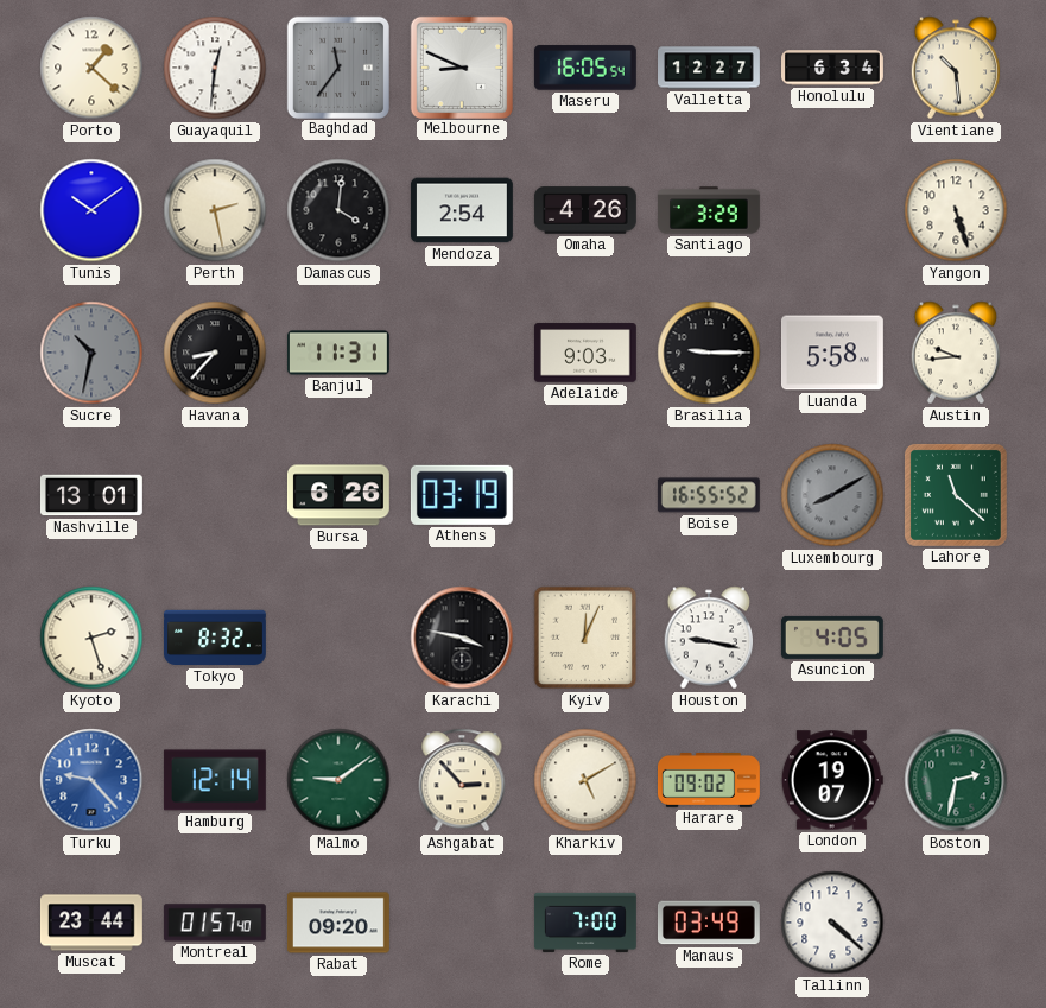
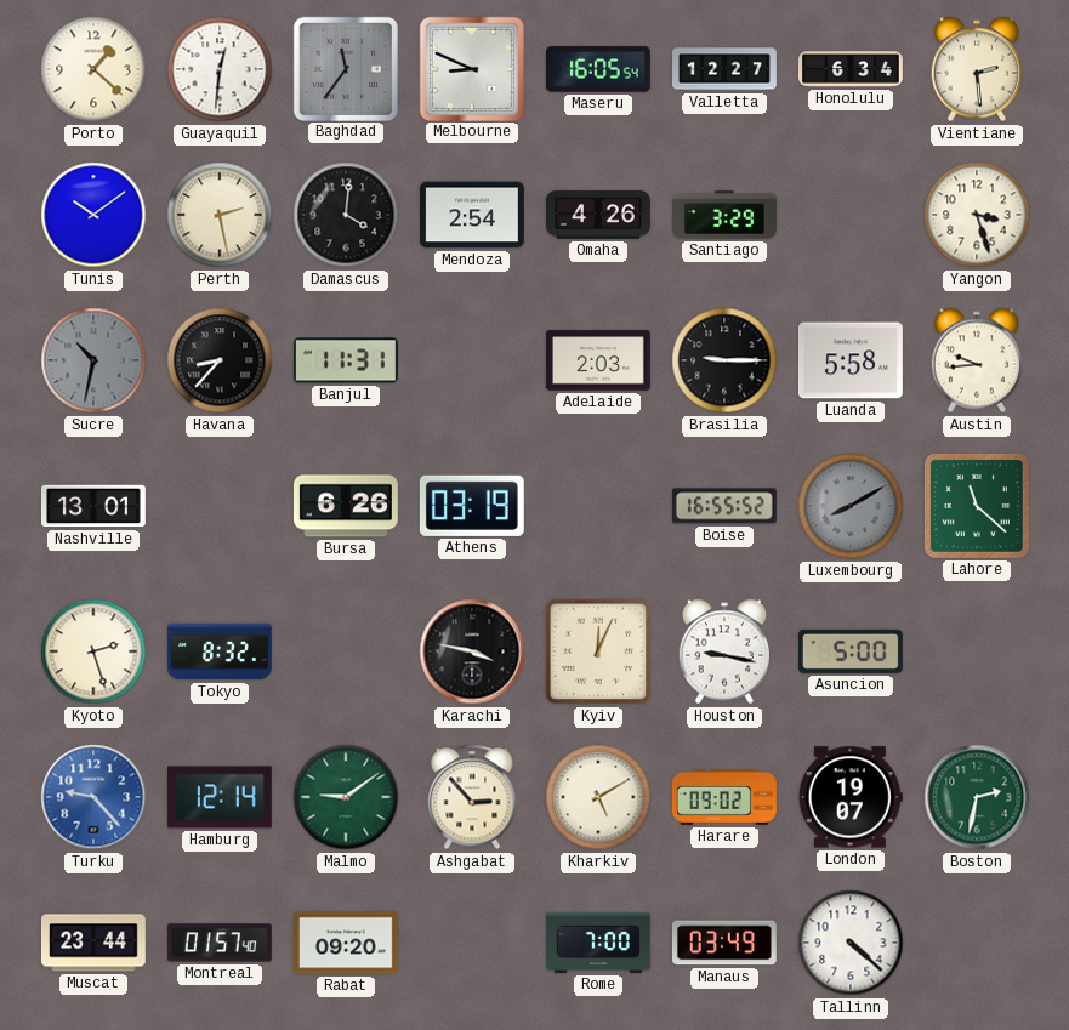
Vientiane: 10:29 -> 2:29 (977, 69)
Yangon: 5:27 -> 3:27 (977, 215)
Adelaide: 9:03 -> 2:03 (598, 360)
Asuncion: 4:05 -> 5:00 (851, 651)
